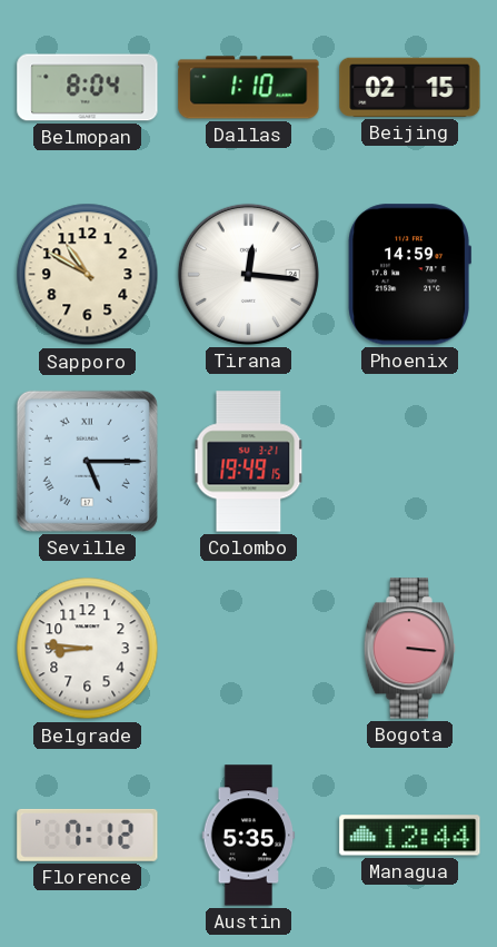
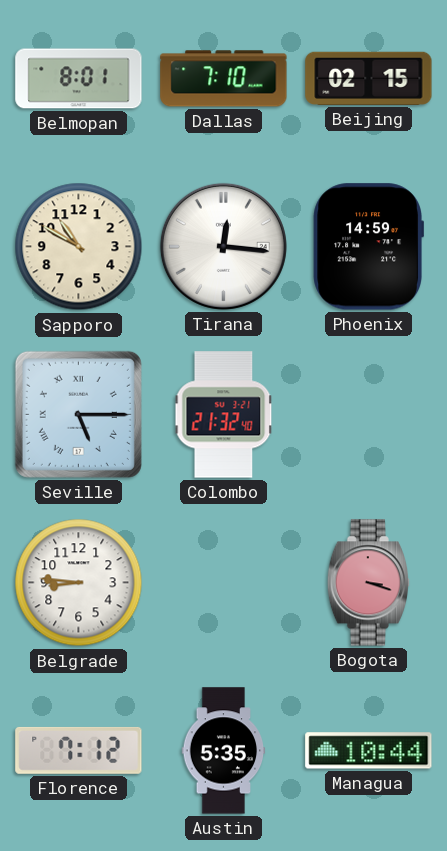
Belmopan: 8:04 -> 8:01 (79, 79)
Dallas: 1:10 -> 7:10 (224, 79)
Colombo: 19:49 -> 21:32 (224, 415)
Bogota: 3:16 -> 3:18 (368, 583)
Managua: 12:44 -> 10:44 (369, 751)
